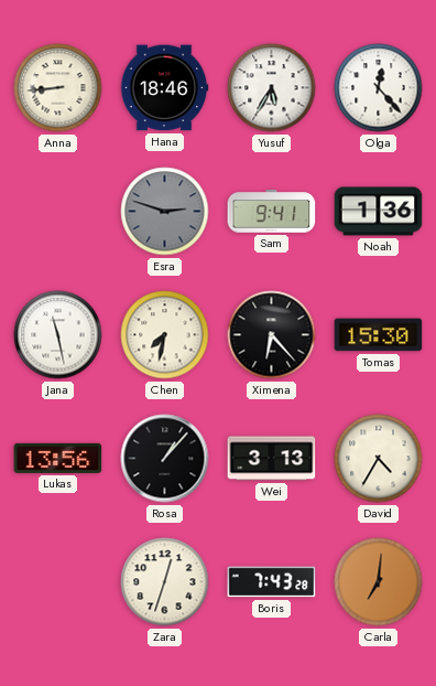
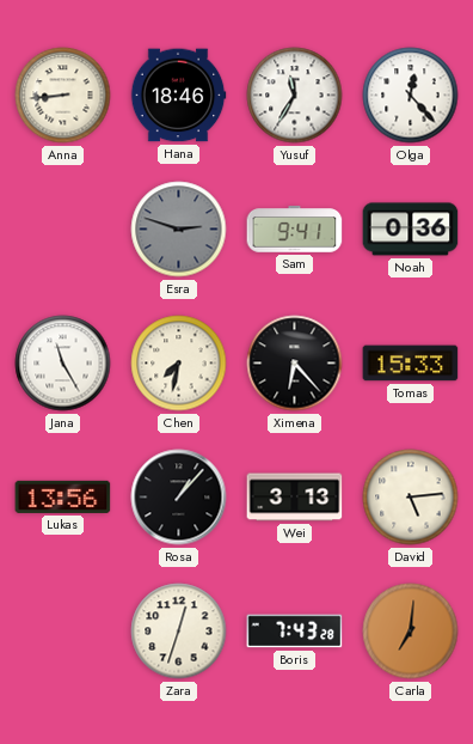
Yusuf: 5:35 -> 11:35 (295, 96)
Noah: 1:36 -> 0:36 (411, 230)
Jana: 11:28 -> 11:25 (63, 364)
Tomas: 15:30 -> 15:33 (411, 364)
David: 4:35 -> 5:14 (411, 498)
